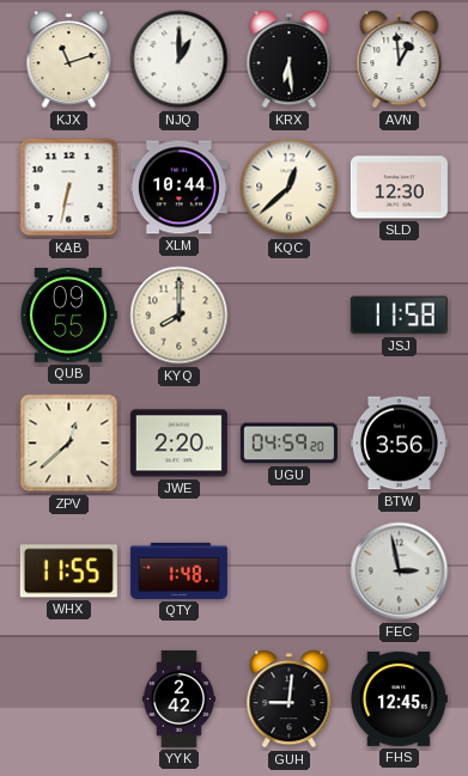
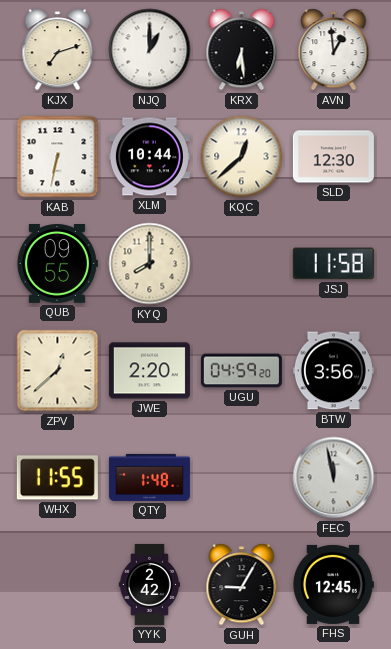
KJX: 11:12 -> 7:12 (58, 50)
FEC: 2:58 -> 11:58 (334, 478)
GUH: 9:01 -> 9:05 (242, 585)
